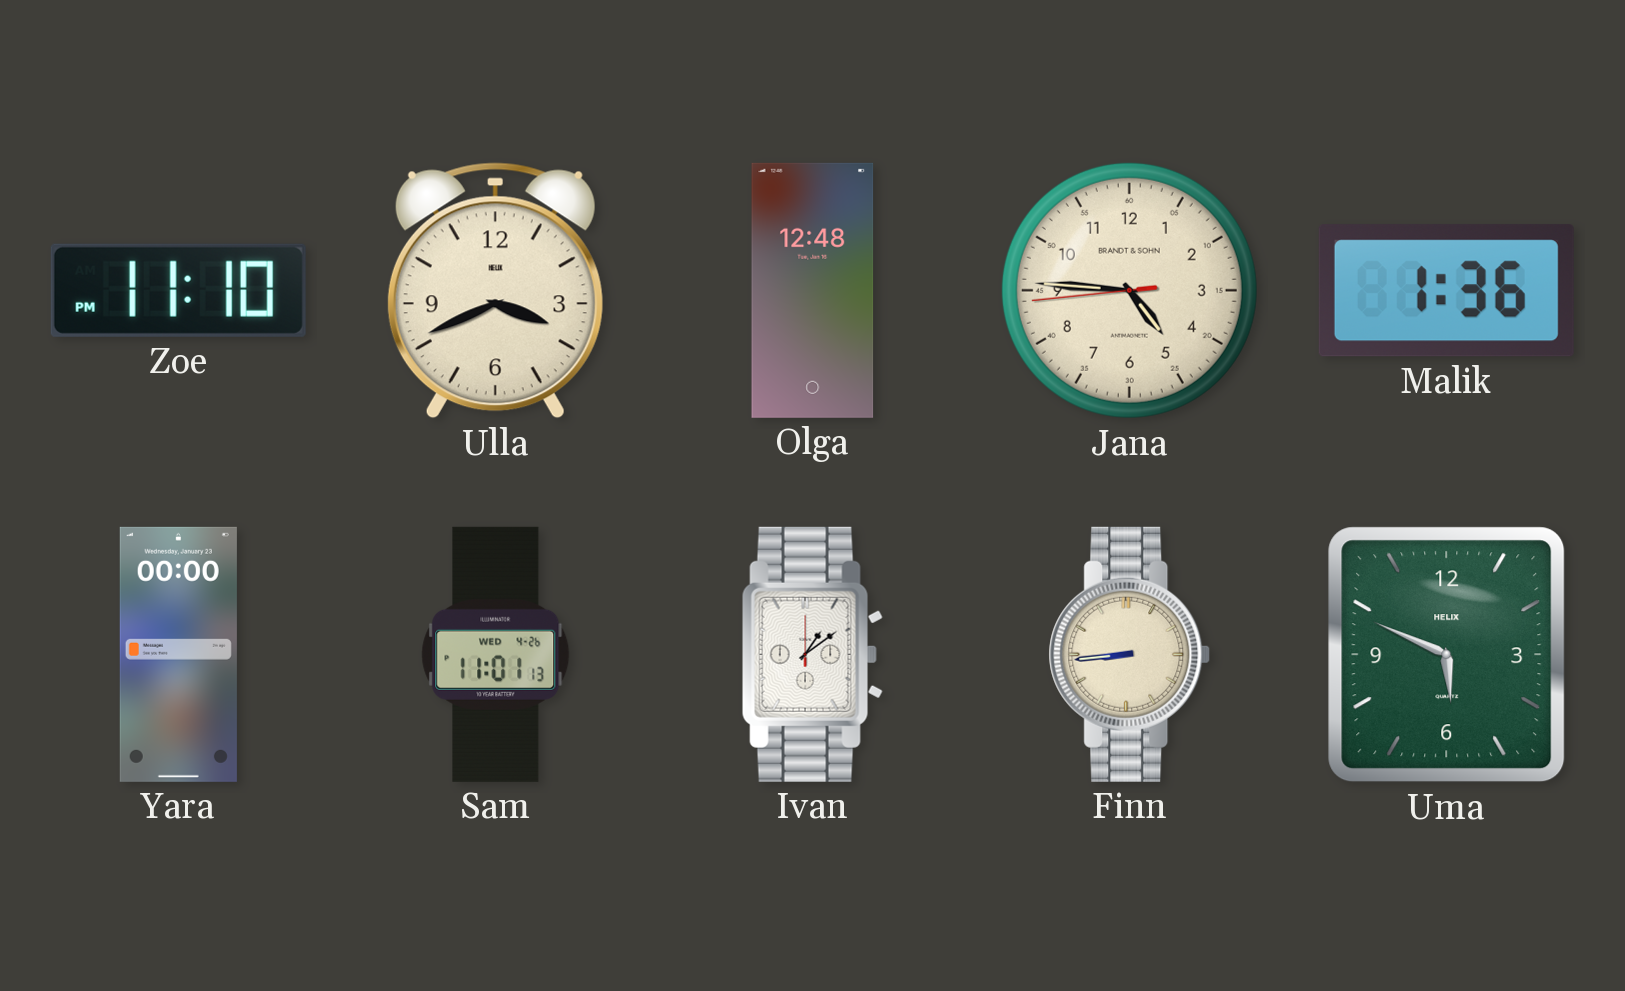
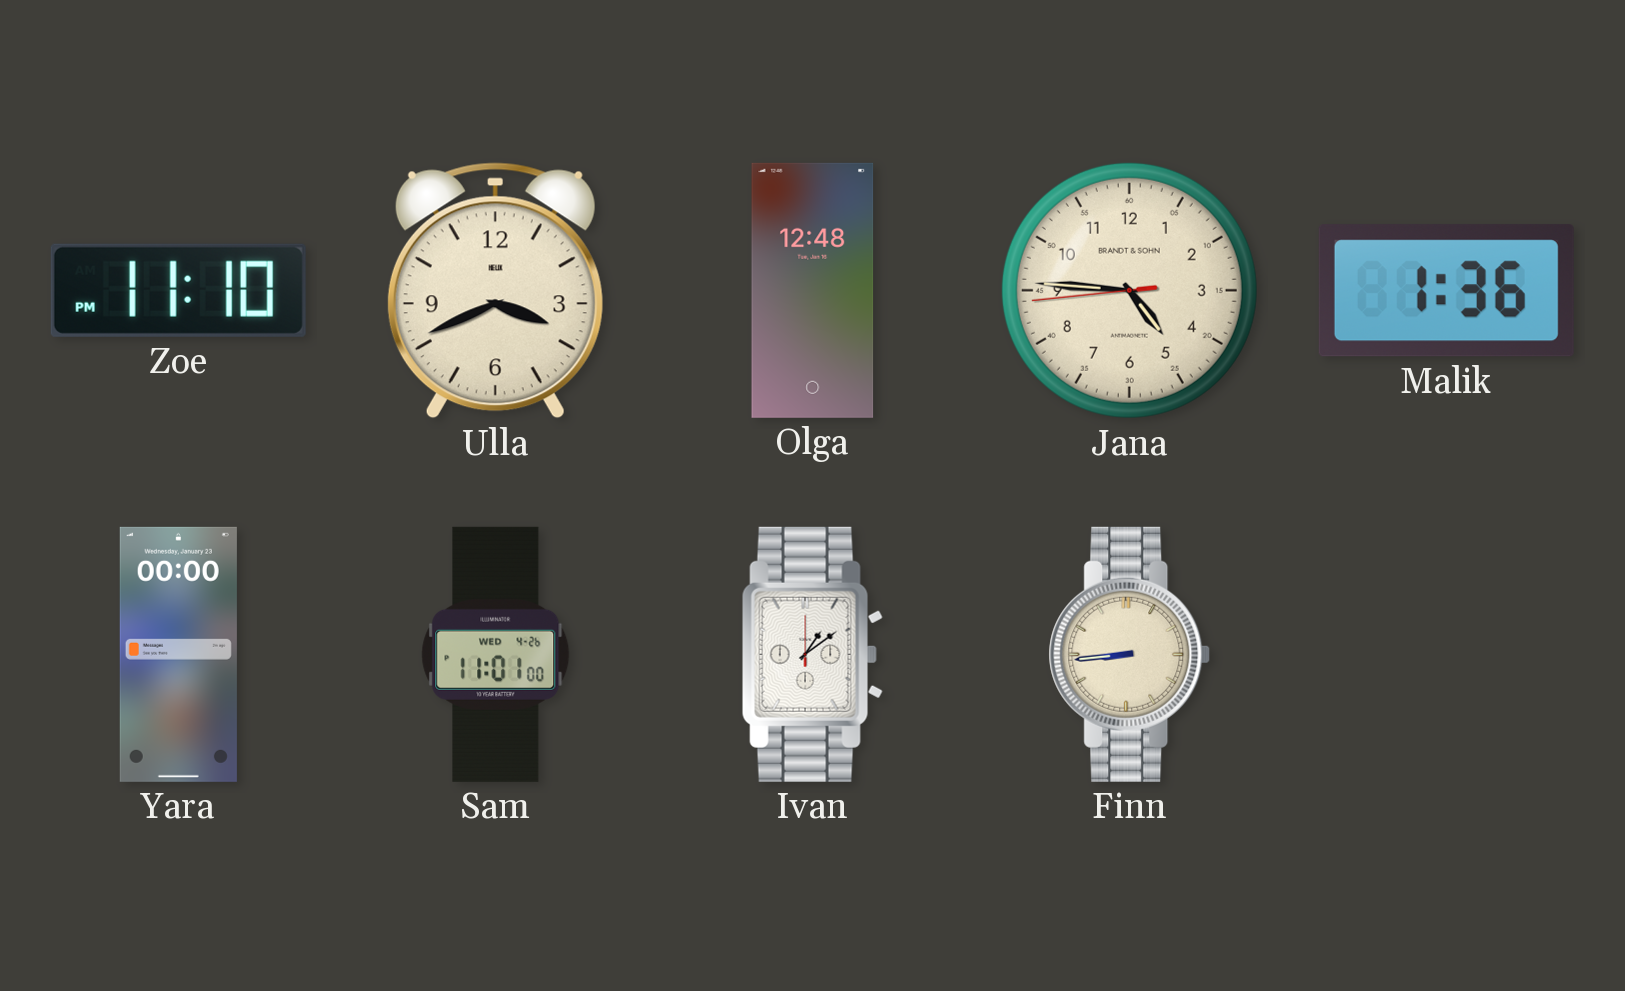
Sam: 11:01:13 -> 11:01:00 (496, 654)
Uma: 5:49 -> none (1447, 655)
